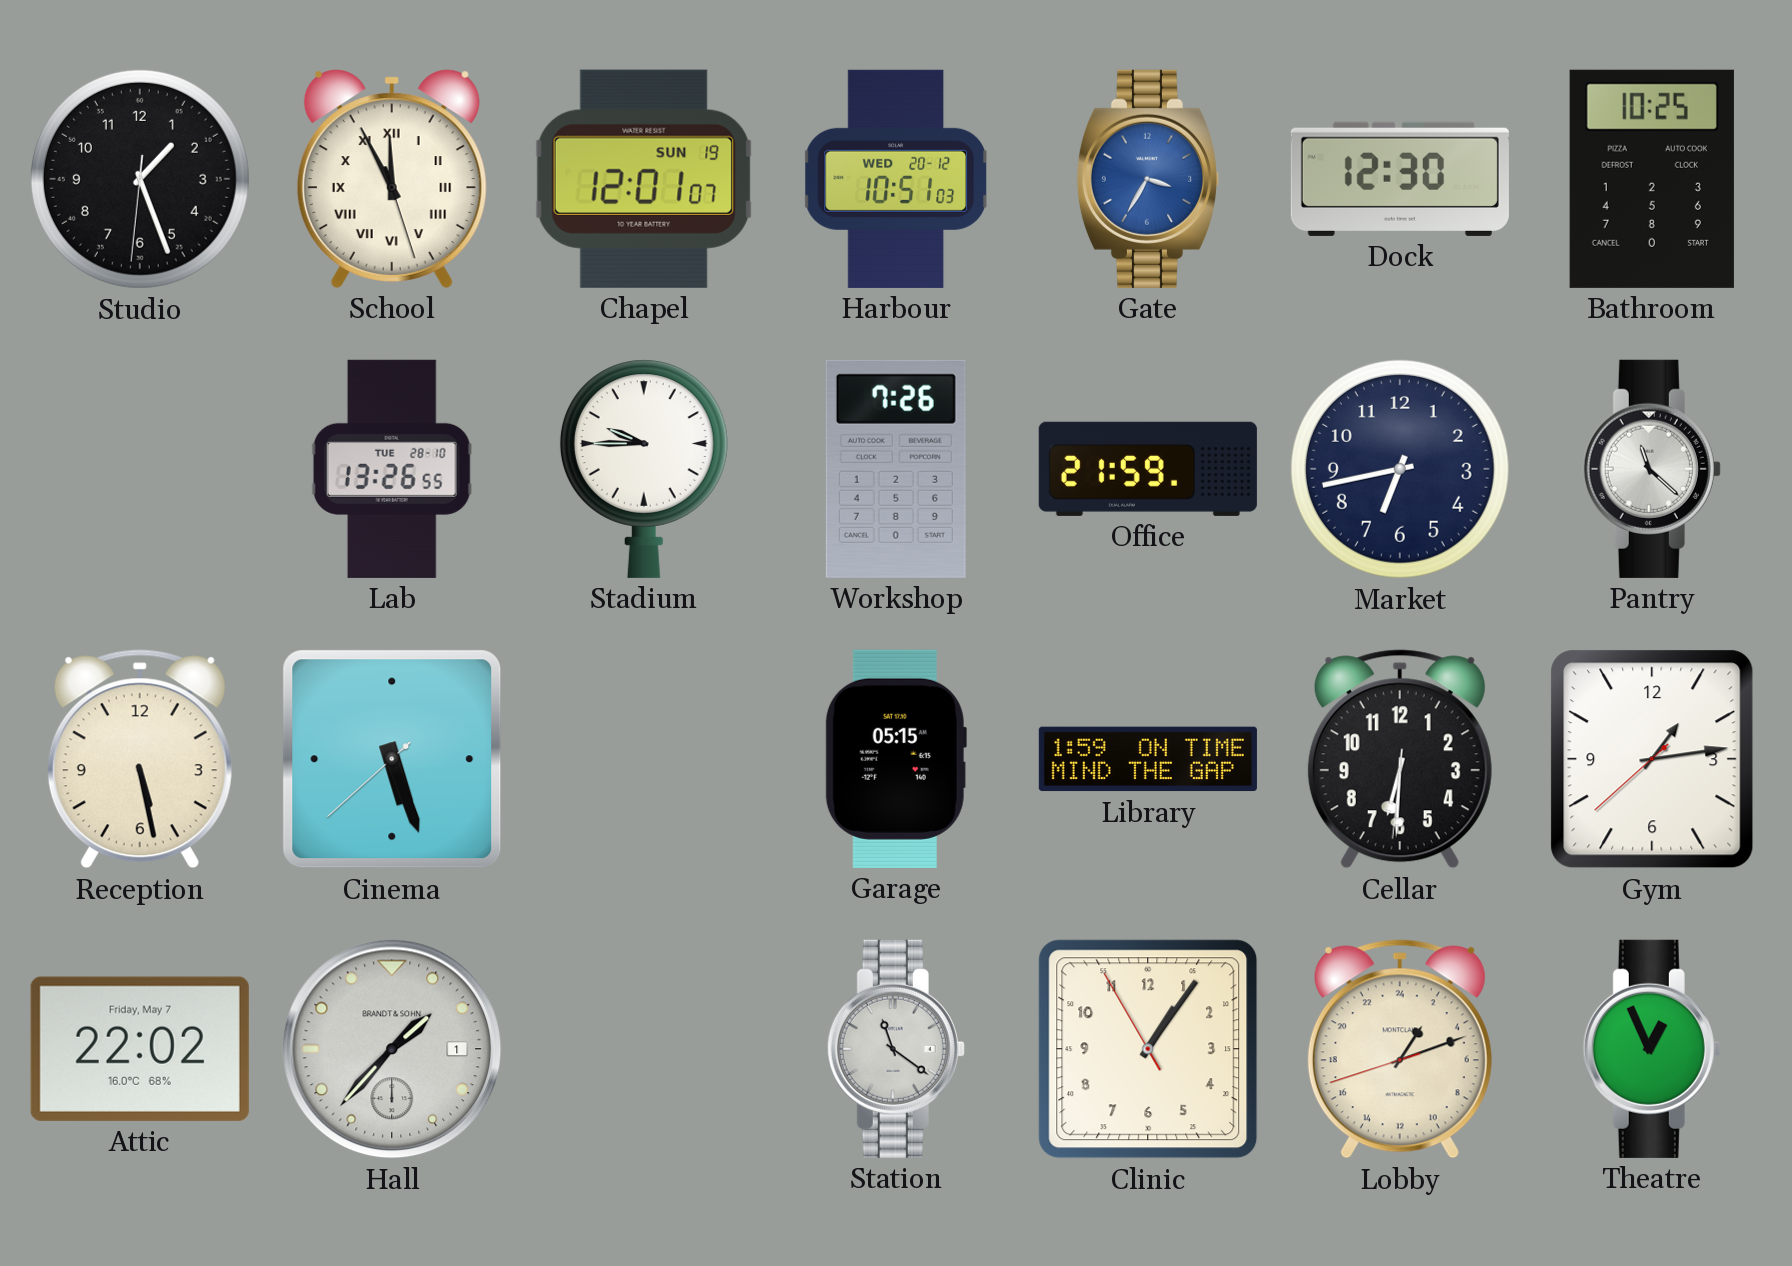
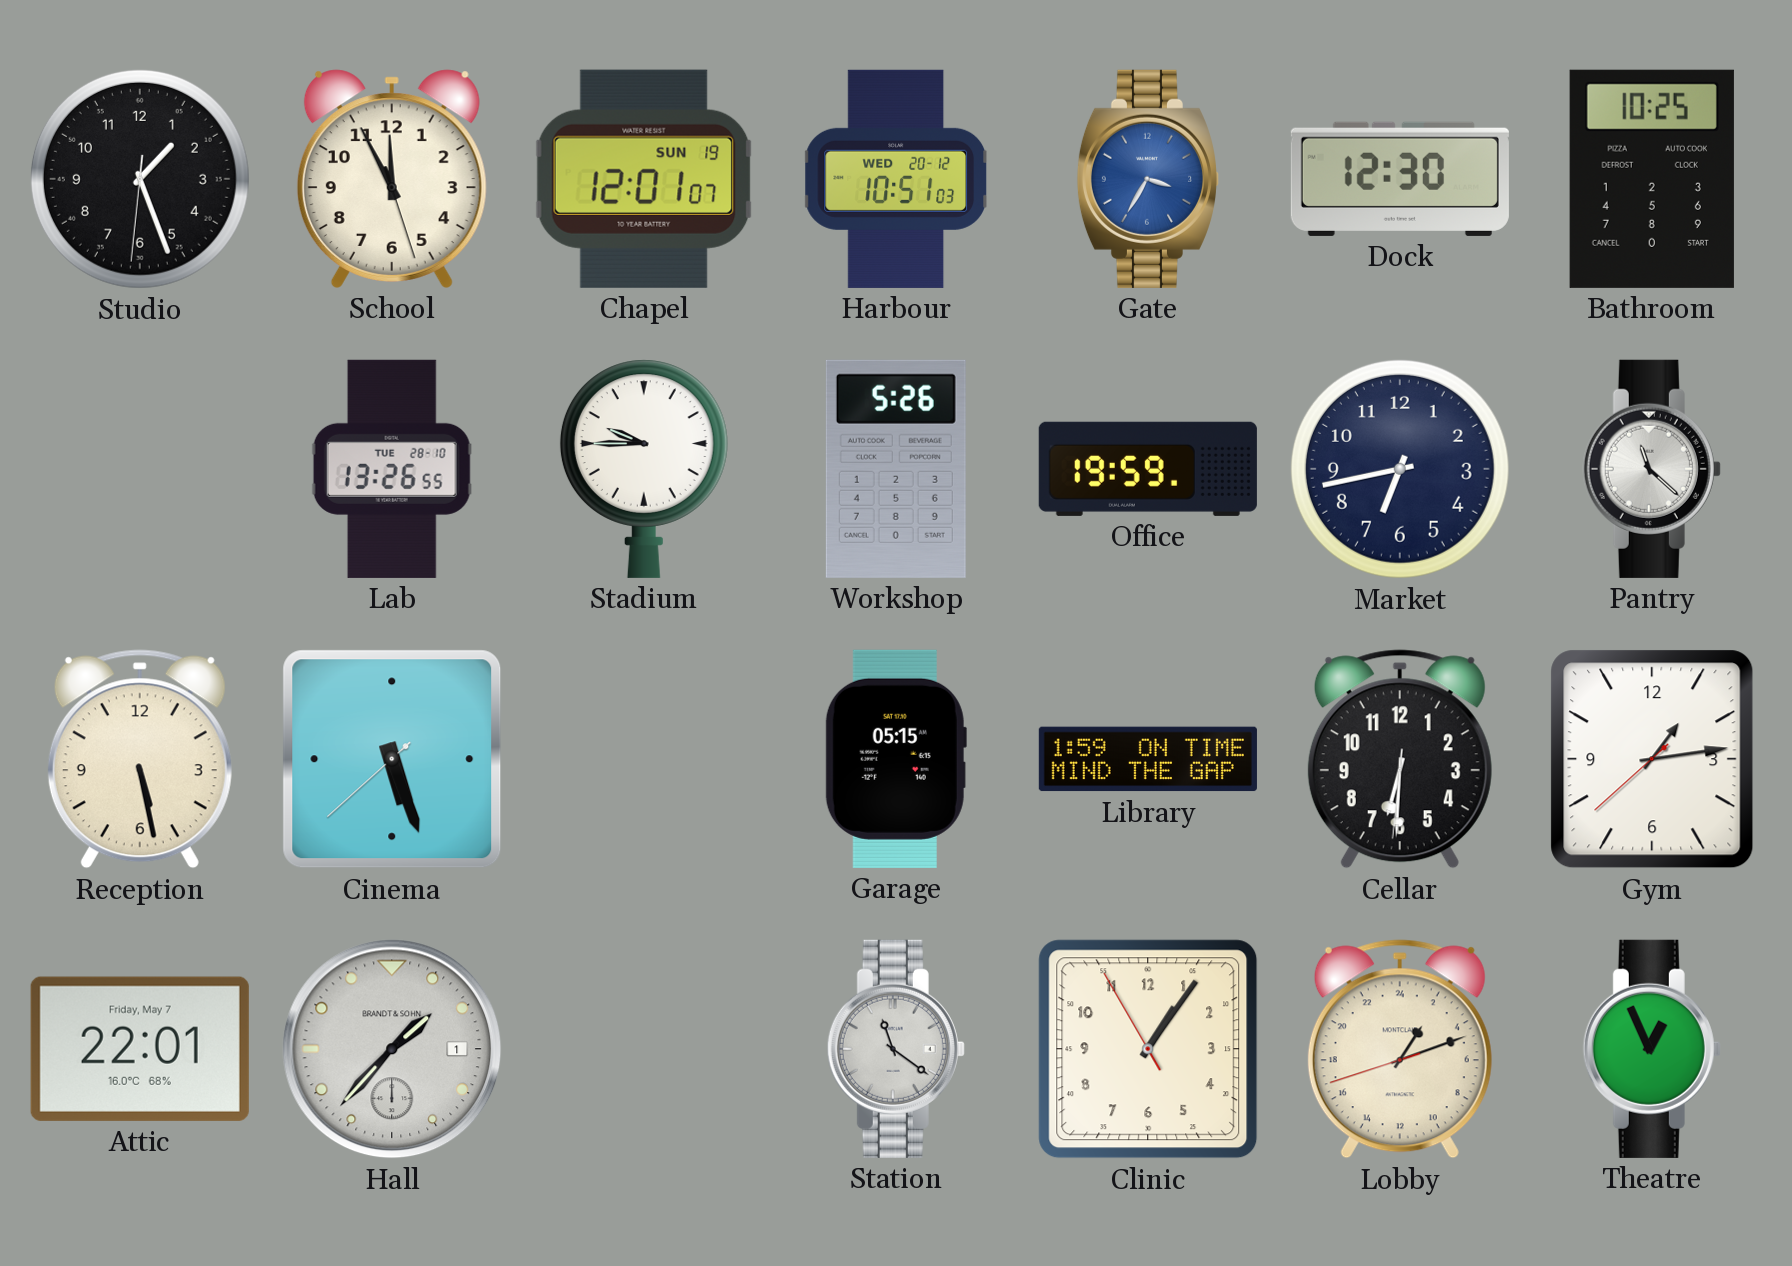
School numerals: Roman -> Arabic (392, 179)
Workshop: 7:26 -> 5:26 (896, 469)
Office: 21:59 -> 19:59 (1148, 469)
Attic: 22:02 -> 22:01 (140, 1049)
